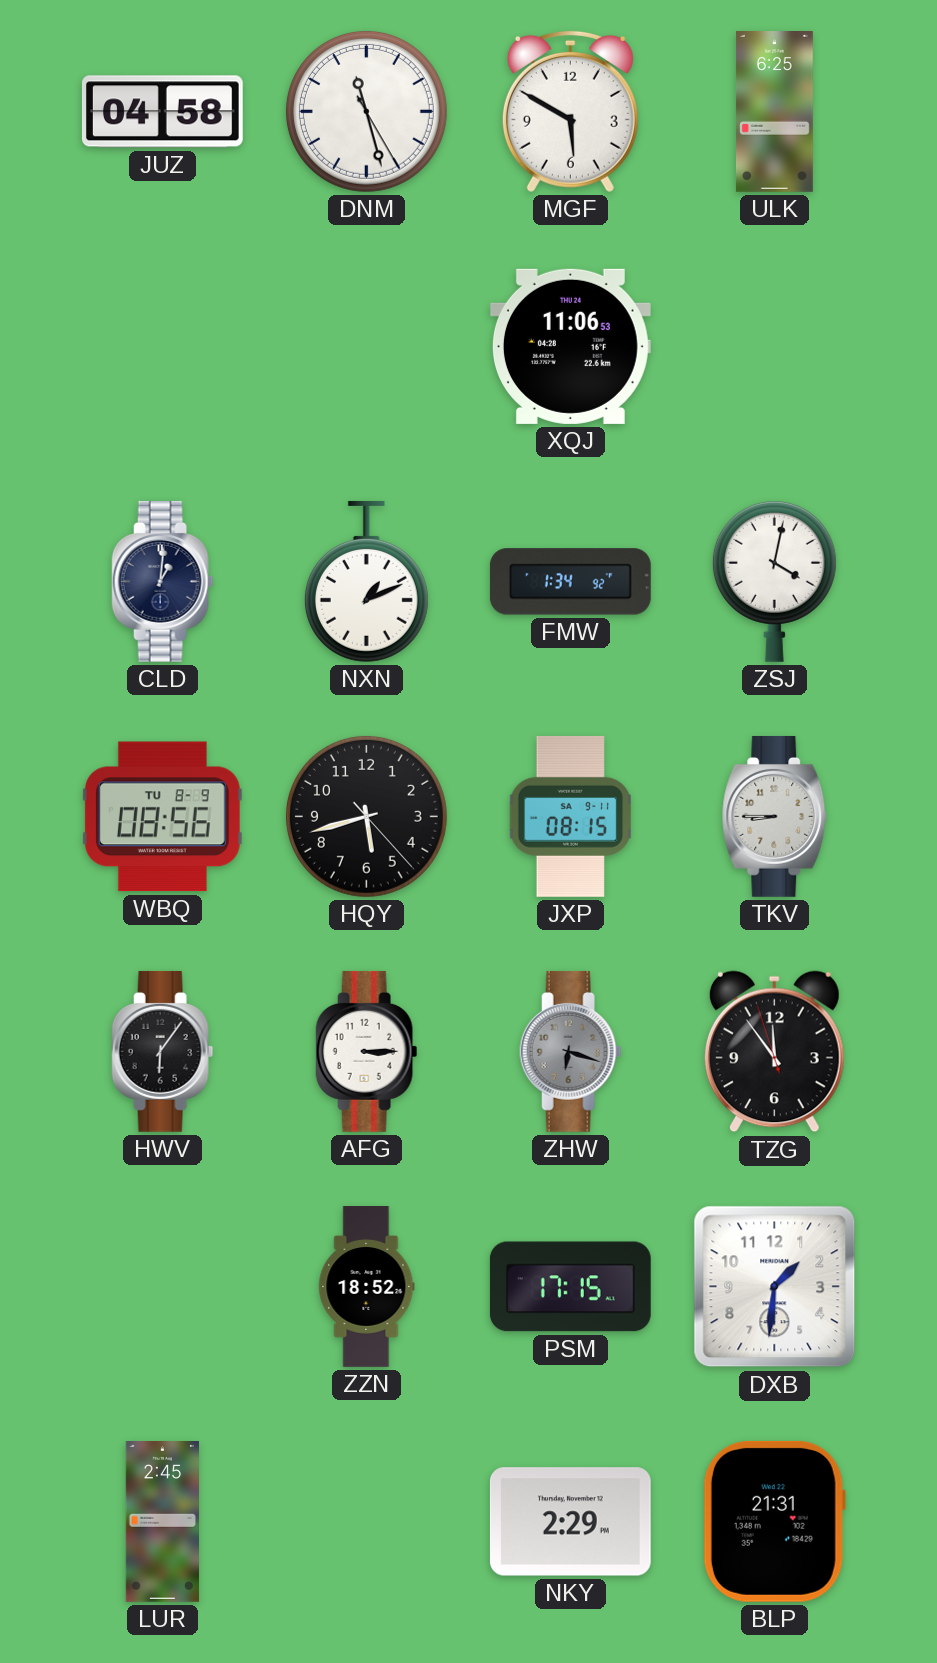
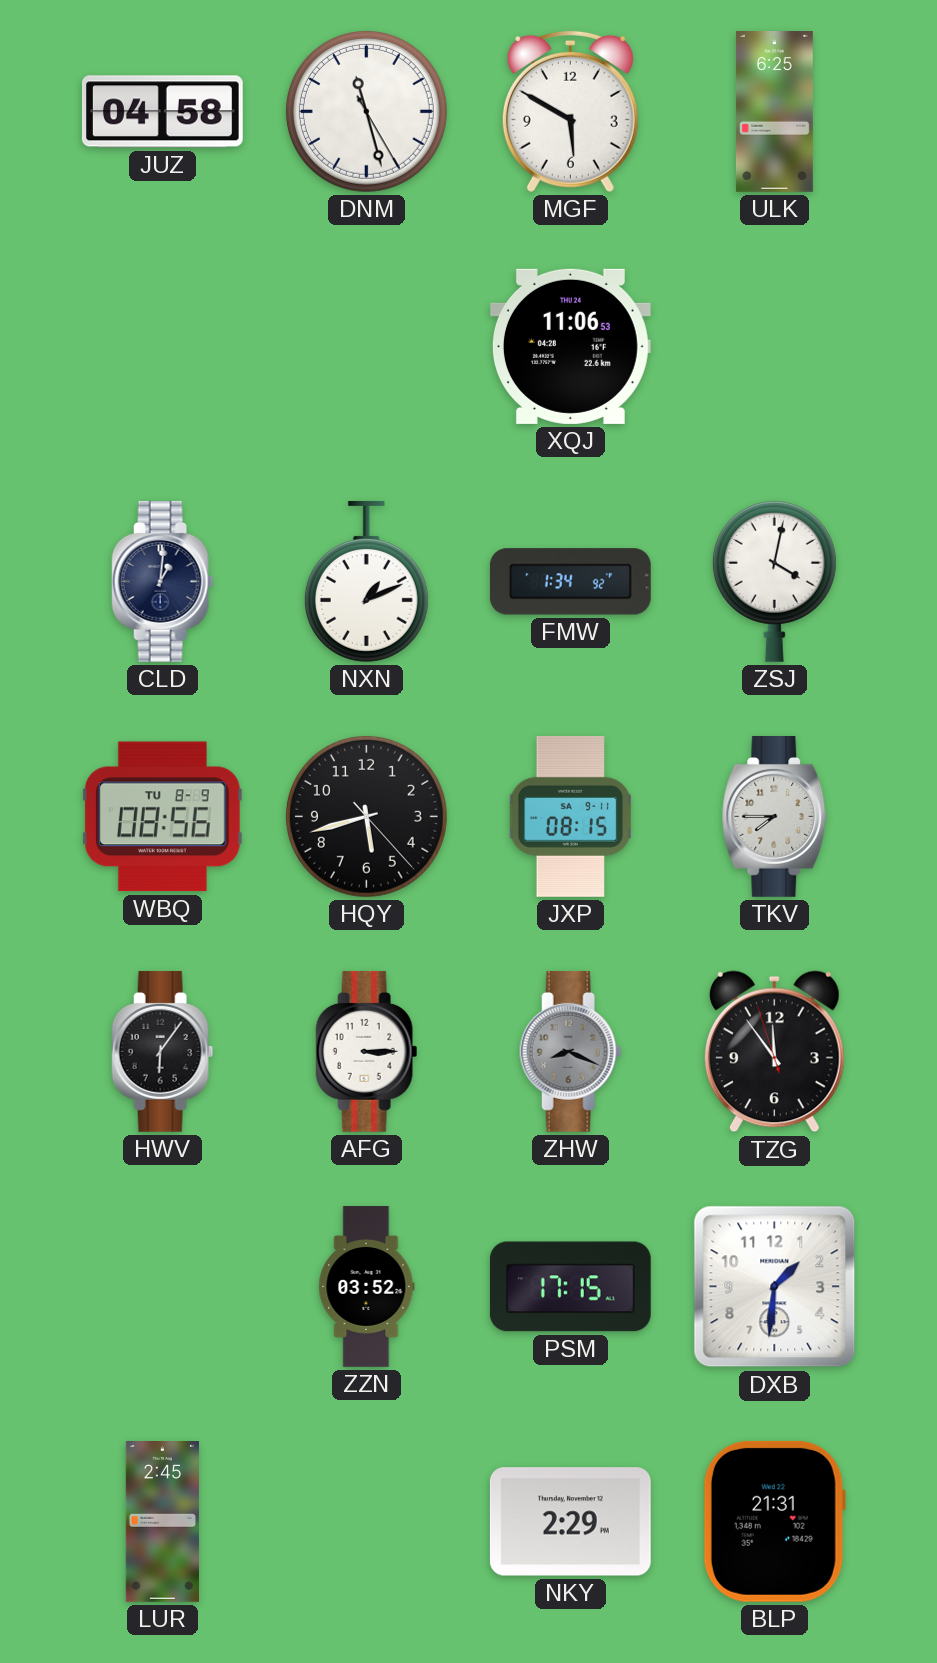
TKV: 8:45 -> 7:45 (775, 816)
ZHW: 6:18 -> 8:19 (571, 1051)
ZZN: 18:52 -> 03:52 (367, 1287)
